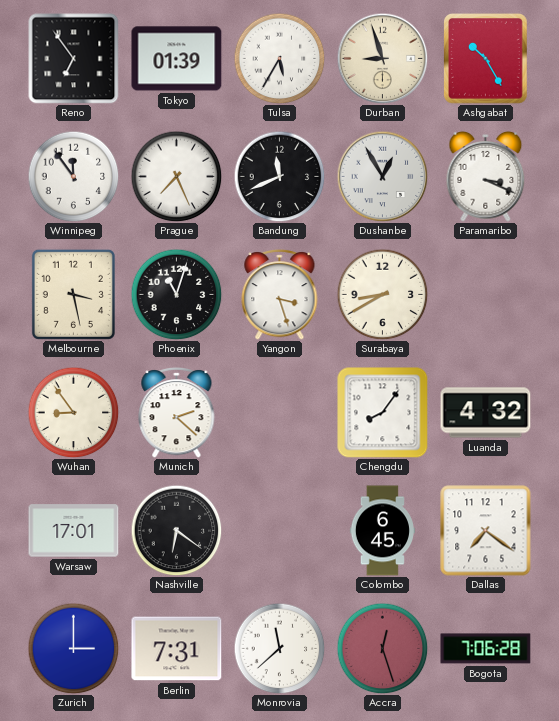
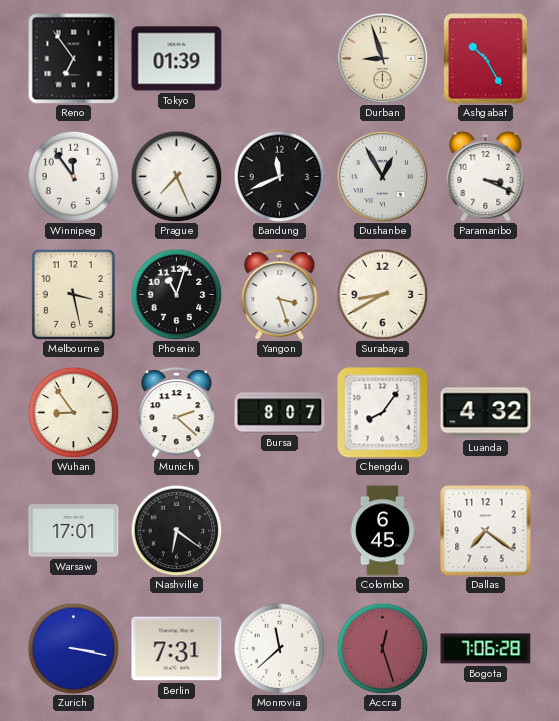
Tulsa: 5:35 -> none (279, 58)
Bursa: none -> 8:07 (280, 413)
Zurich: 3:00 -> 3:17 (73, 648)
